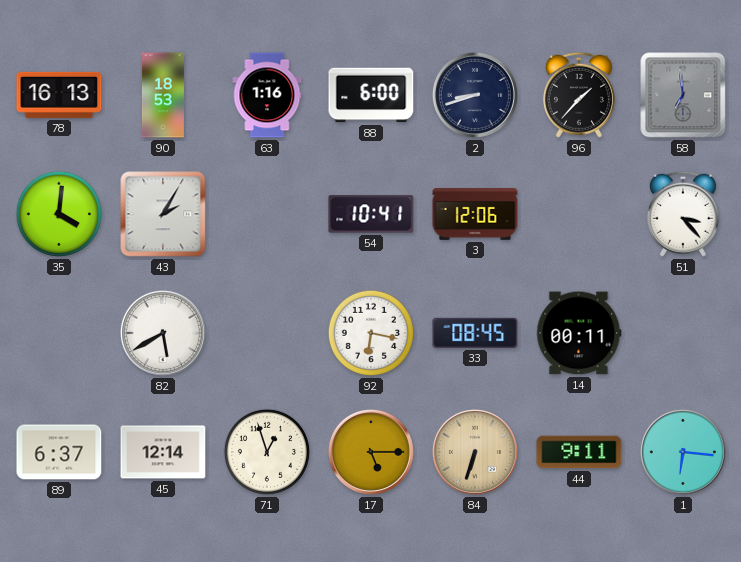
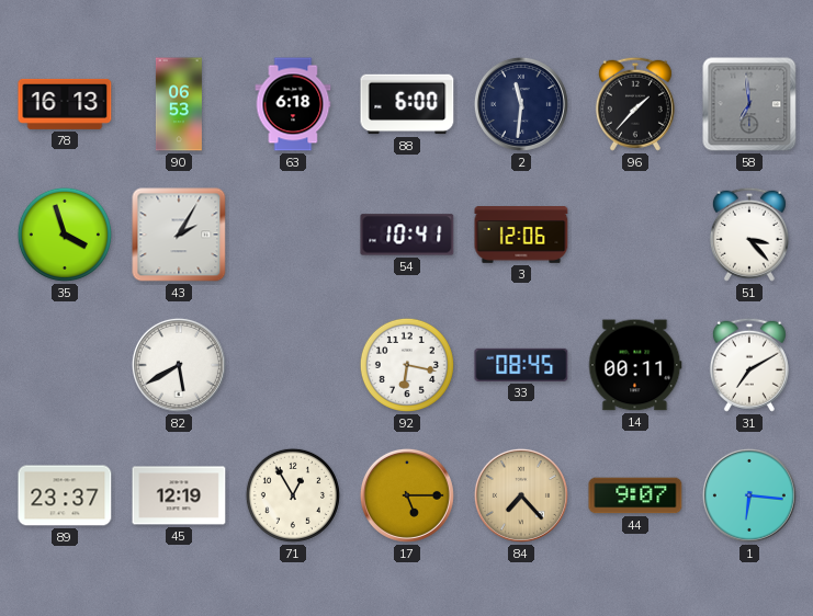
90: 18:53 -> 06:53 (179, 104)
63: 1:16 -> 6:18 (293, 104)
2: 8:42 -> 11:31 (521, 104)
35: 4:01 -> 3:57 (65, 235)
31: none -> 7:10 (749, 365)
89: 6:37 -> 23:37 (65, 495)
45: 12:14 -> 12:19 (179, 495)
71: 12:57 -> 12:55 (293, 495)
84: 6:33 -> 7:23 (521, 495)
44: 9:11 -> 9:07 (635, 495)
